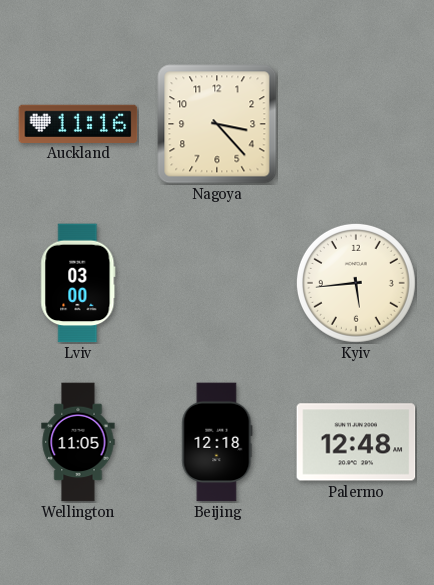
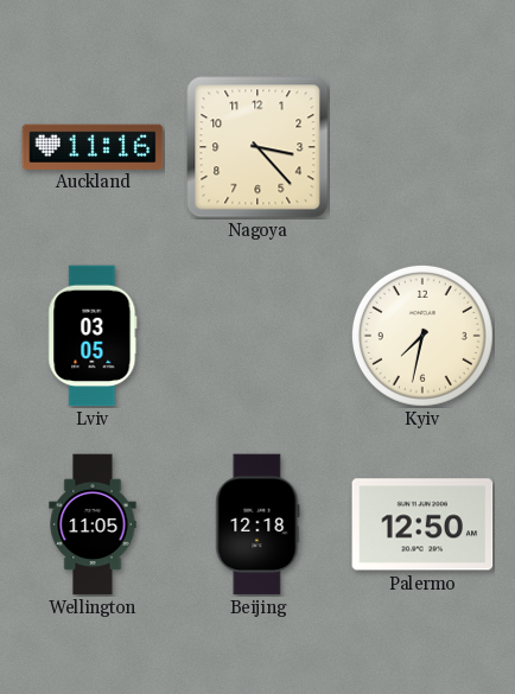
Lviv: 03:00 -> 03:05 (93, 336)
Kyiv: 5:44 -> 7:32 (422, 336)
Palermo: 12:48 -> 12:50 (422, 524)
